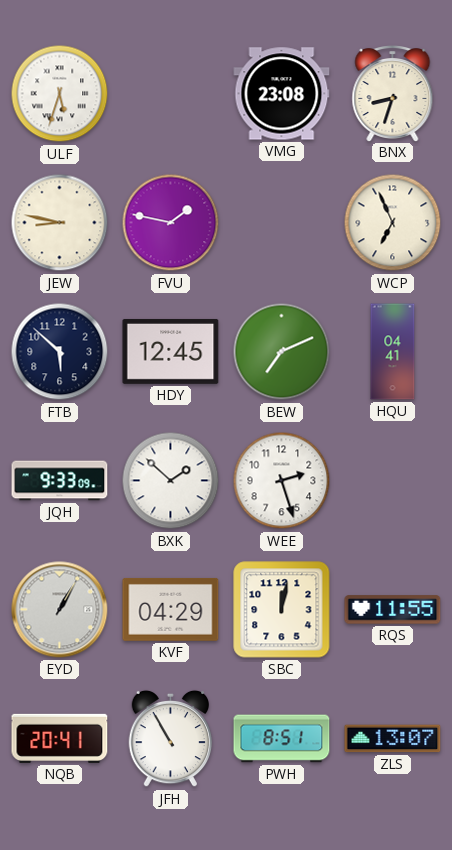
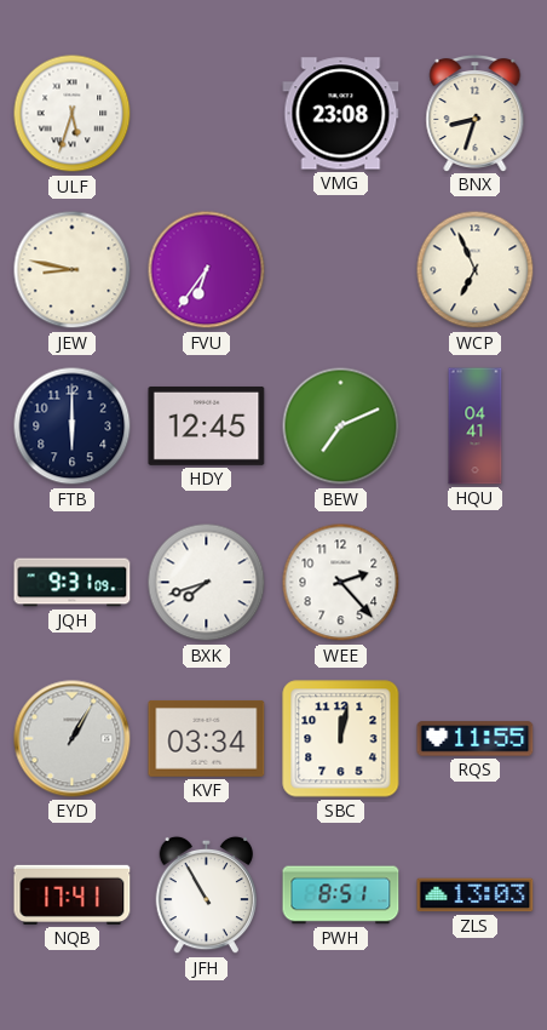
FVU: 1:47 -> 6:36 (207, 270)
FTB: 5:52 -> 6:00 (73, 427)
JQH: 9:33 -> 9:31 (73, 583)
BXK: 1:52 -> 7:42 (207, 583)
WEE: 2:27 -> 2:23 (341, 583)
KVF: 04:29 -> 03:34 (207, 738)
NQB: 20:41 -> 17:41 (73, 894)
ZLS: 13:07 -> 13:03 (476, 895)
